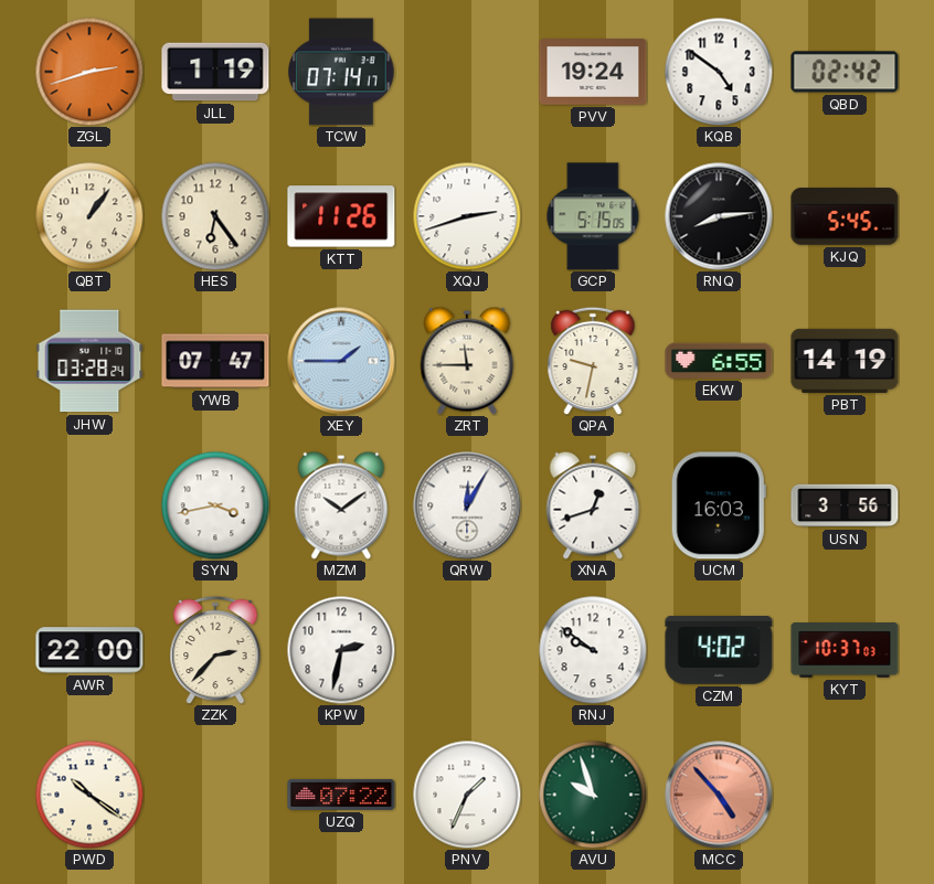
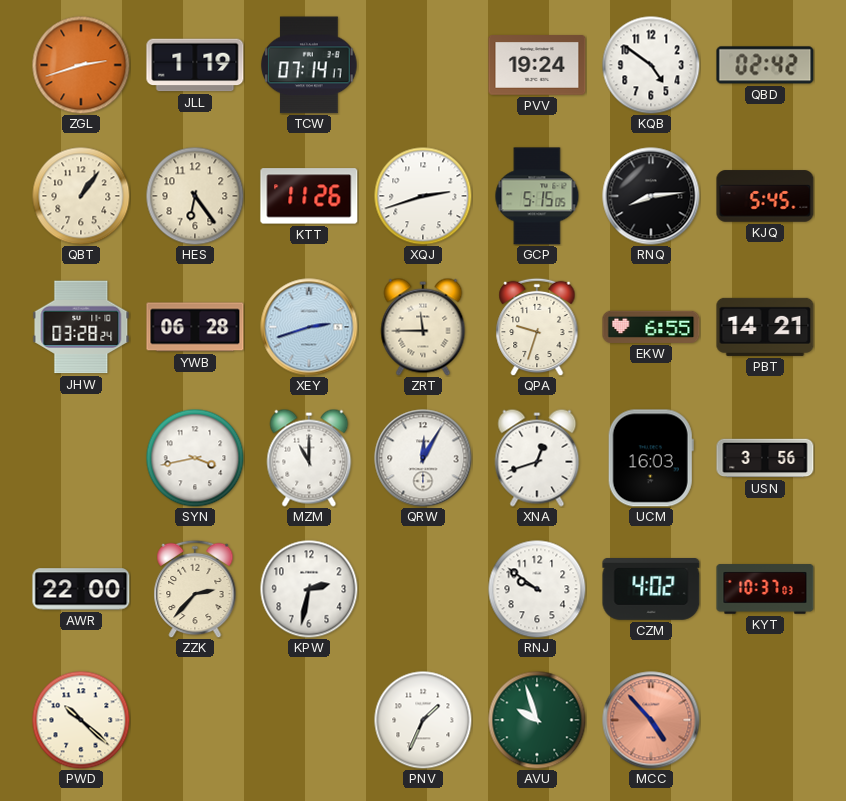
YWB: 07:47 -> 06:28 (195, 327)
XEY: 1:45 -> 2:42 (309, 327)
QPA: 9:32 -> 9:33 (537, 327)
PBT: 14:19 -> 14:21 (765, 327)
MZM: 10:09 -> 11:00 (309, 458)
PWD: 10:21 -> 10:22 (81, 720)
UZQ: 07:22 -> none (341, 795)
